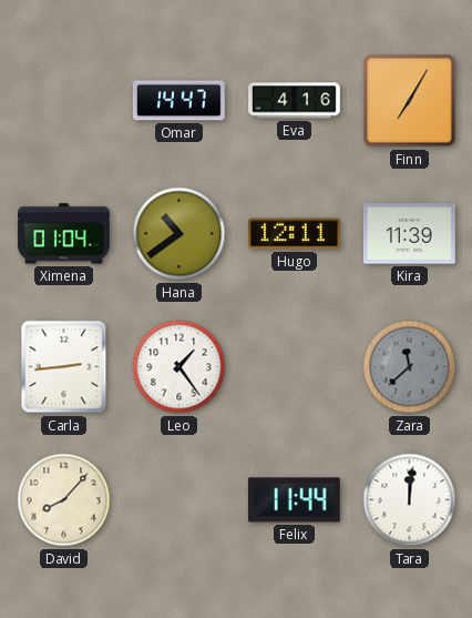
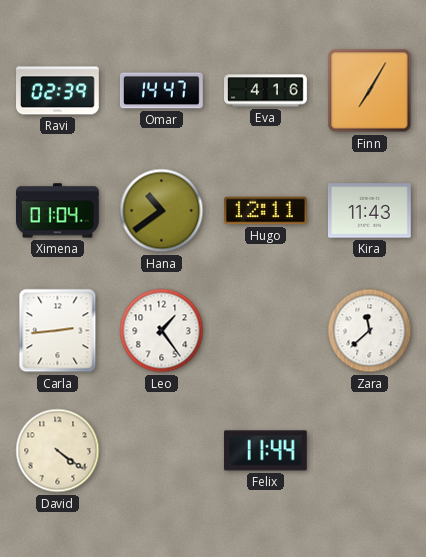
Ravi: none -> 02:39 (58, 91)
Kira: 11:39 -> 11:43 (370, 211)
Zara dial: grey -> white (370, 331)
David: 8:07 -> 4:21 (58, 451)
Tara: 12:01 -> none (410, 500)
